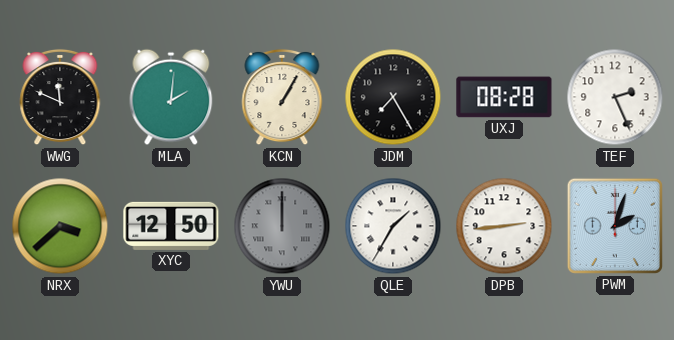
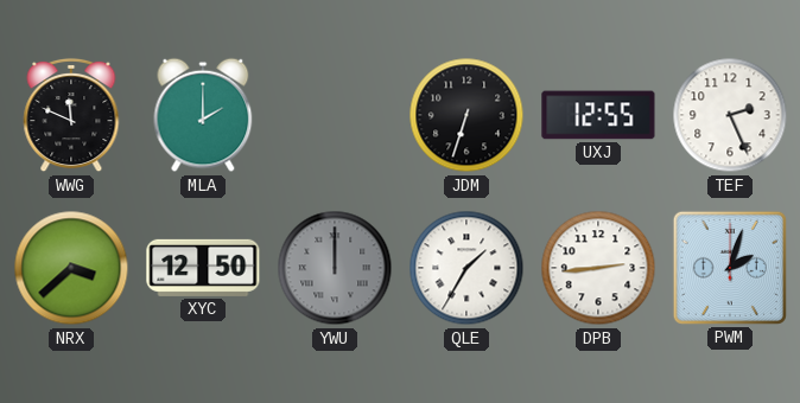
MLA: 2:01 -> 2:00 (203, 115)
KCN: 1:05 -> none (282, 97)
JDM: 7:25 -> 6:33 (466, 115)
UXJ: 08:28 -> 12:55 (598, 115)
